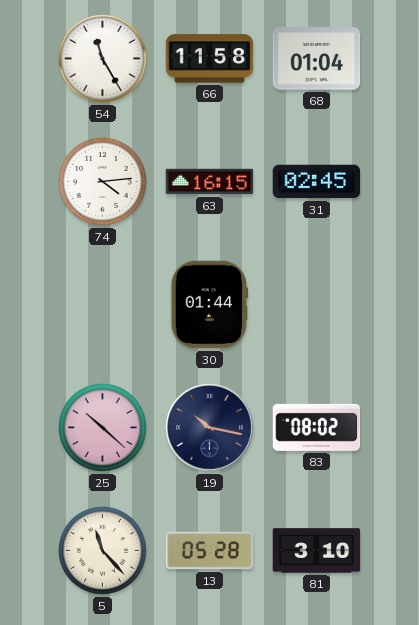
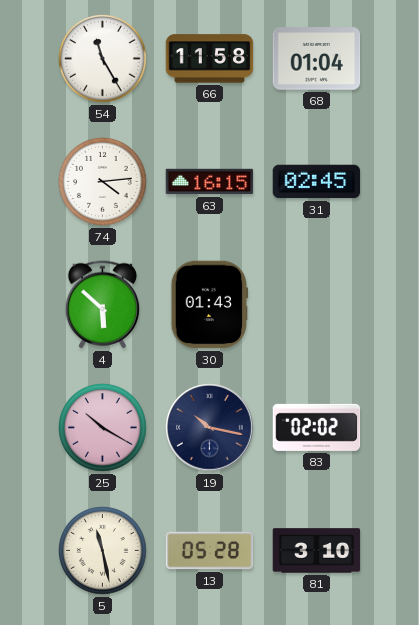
4: none -> 5:52 (102, 305)
30: 01:44 -> 01:43 (209, 305)
25: 10:22 -> 10:20 (103, 428)
83: 08:02 -> 02:02 (317, 427)
5: 11:23 -> 11:28 (103, 551)
